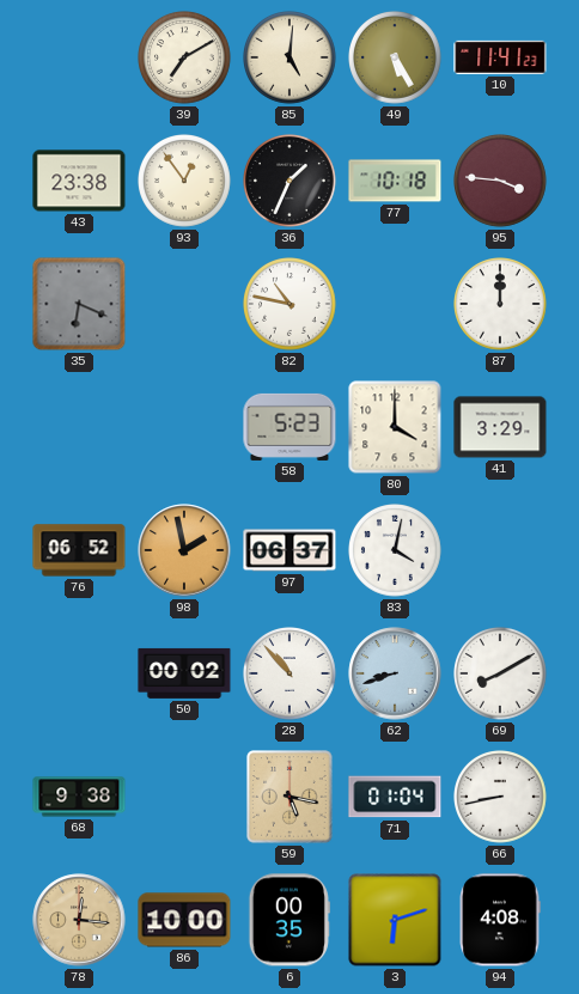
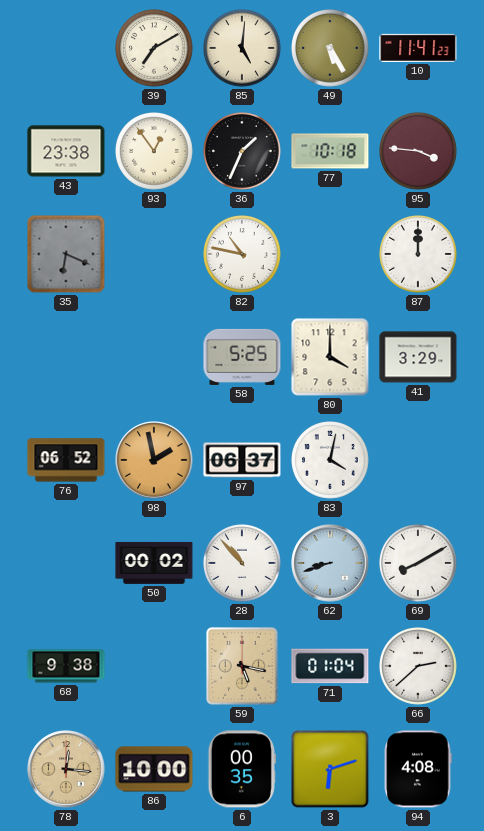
58: 5:23 -> 5:25 (242, 357)
66: 8:43 -> 2:38 (419, 667)
